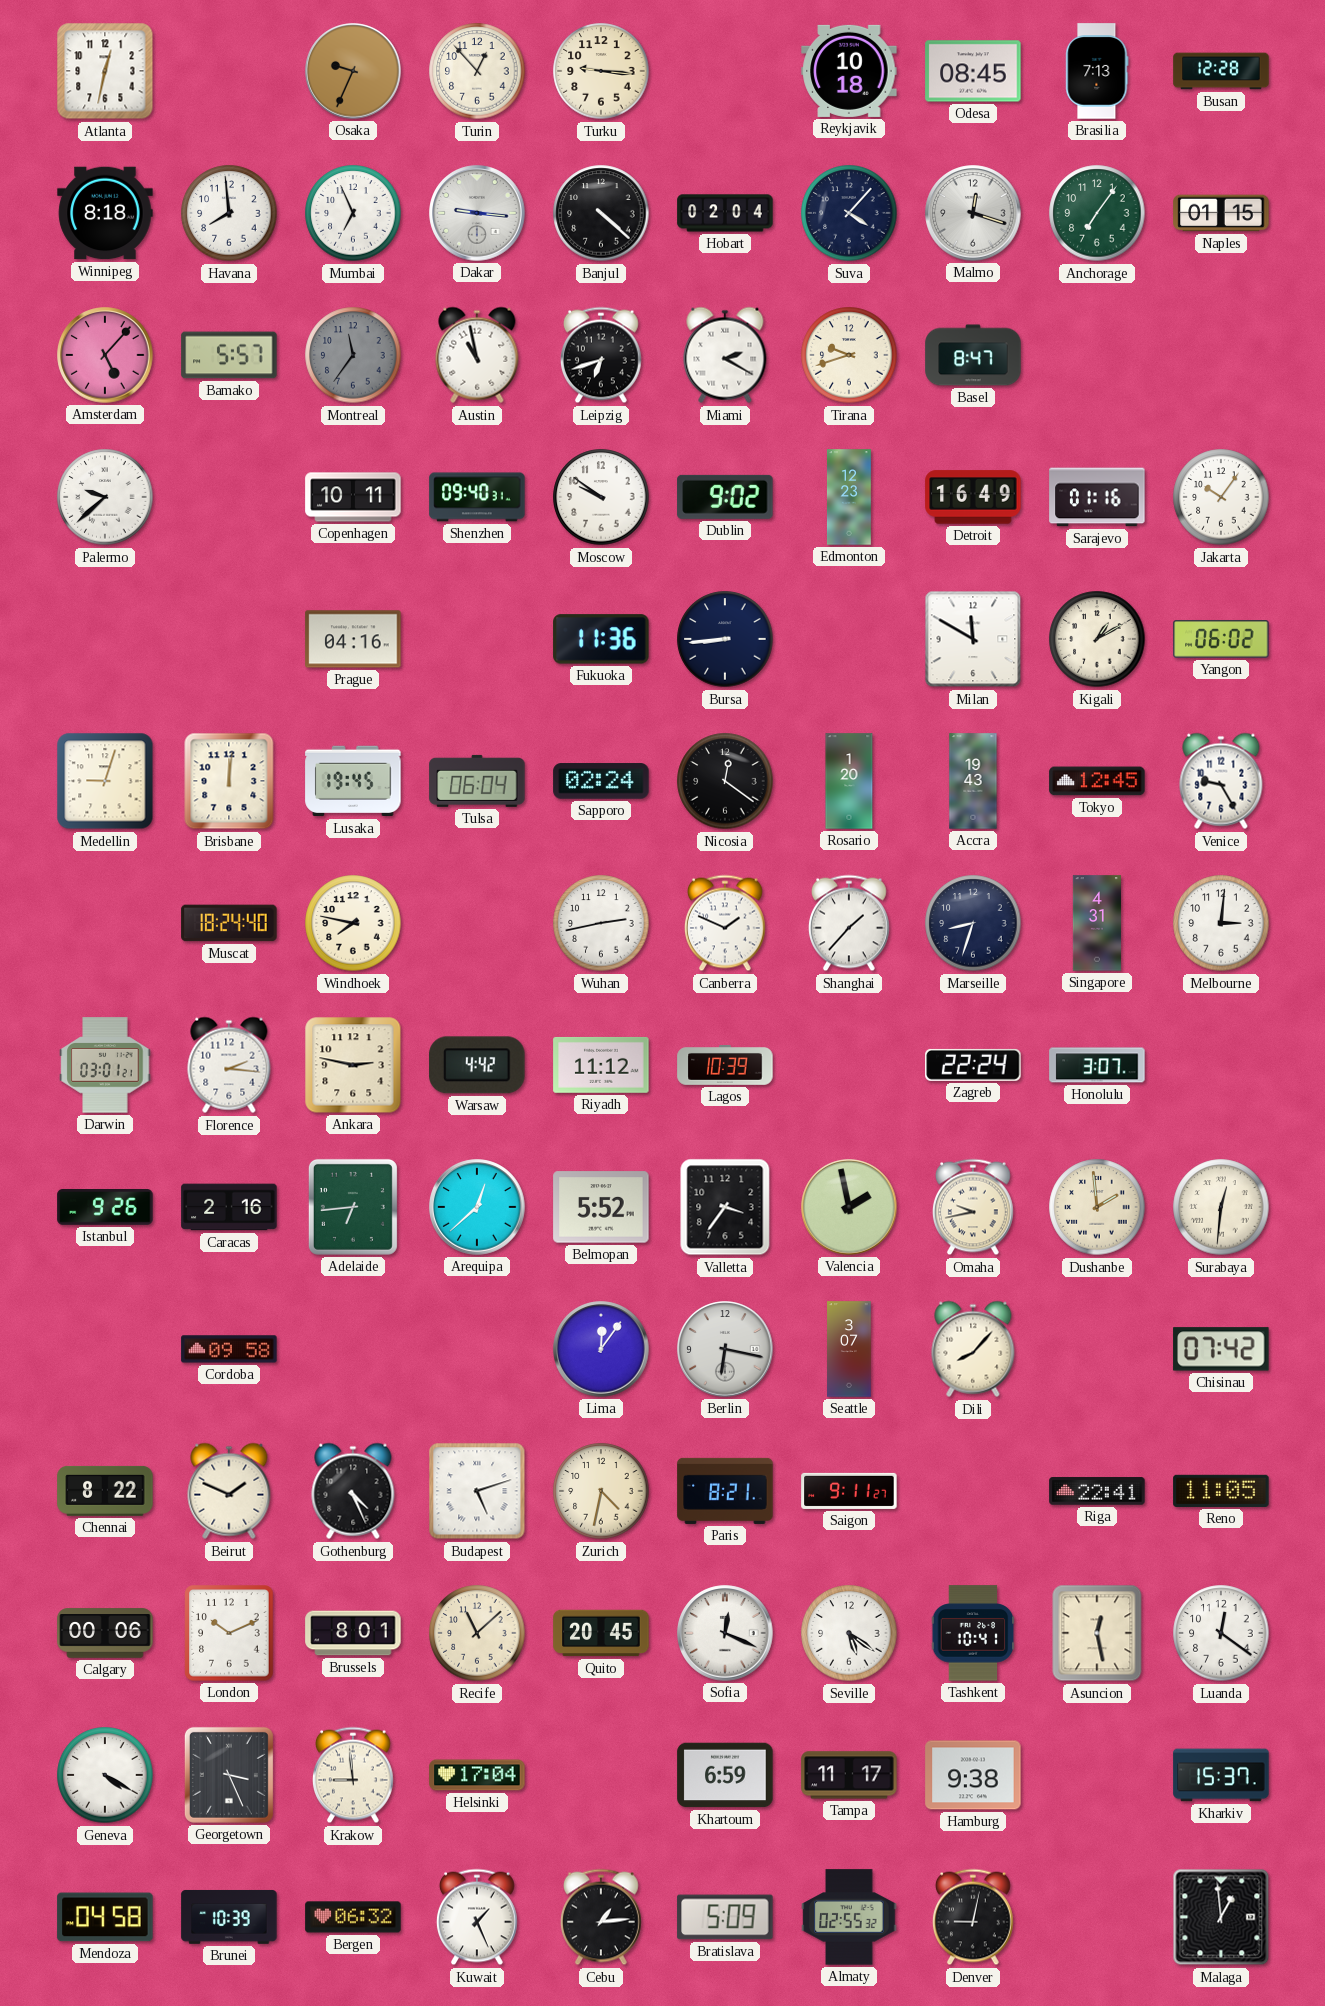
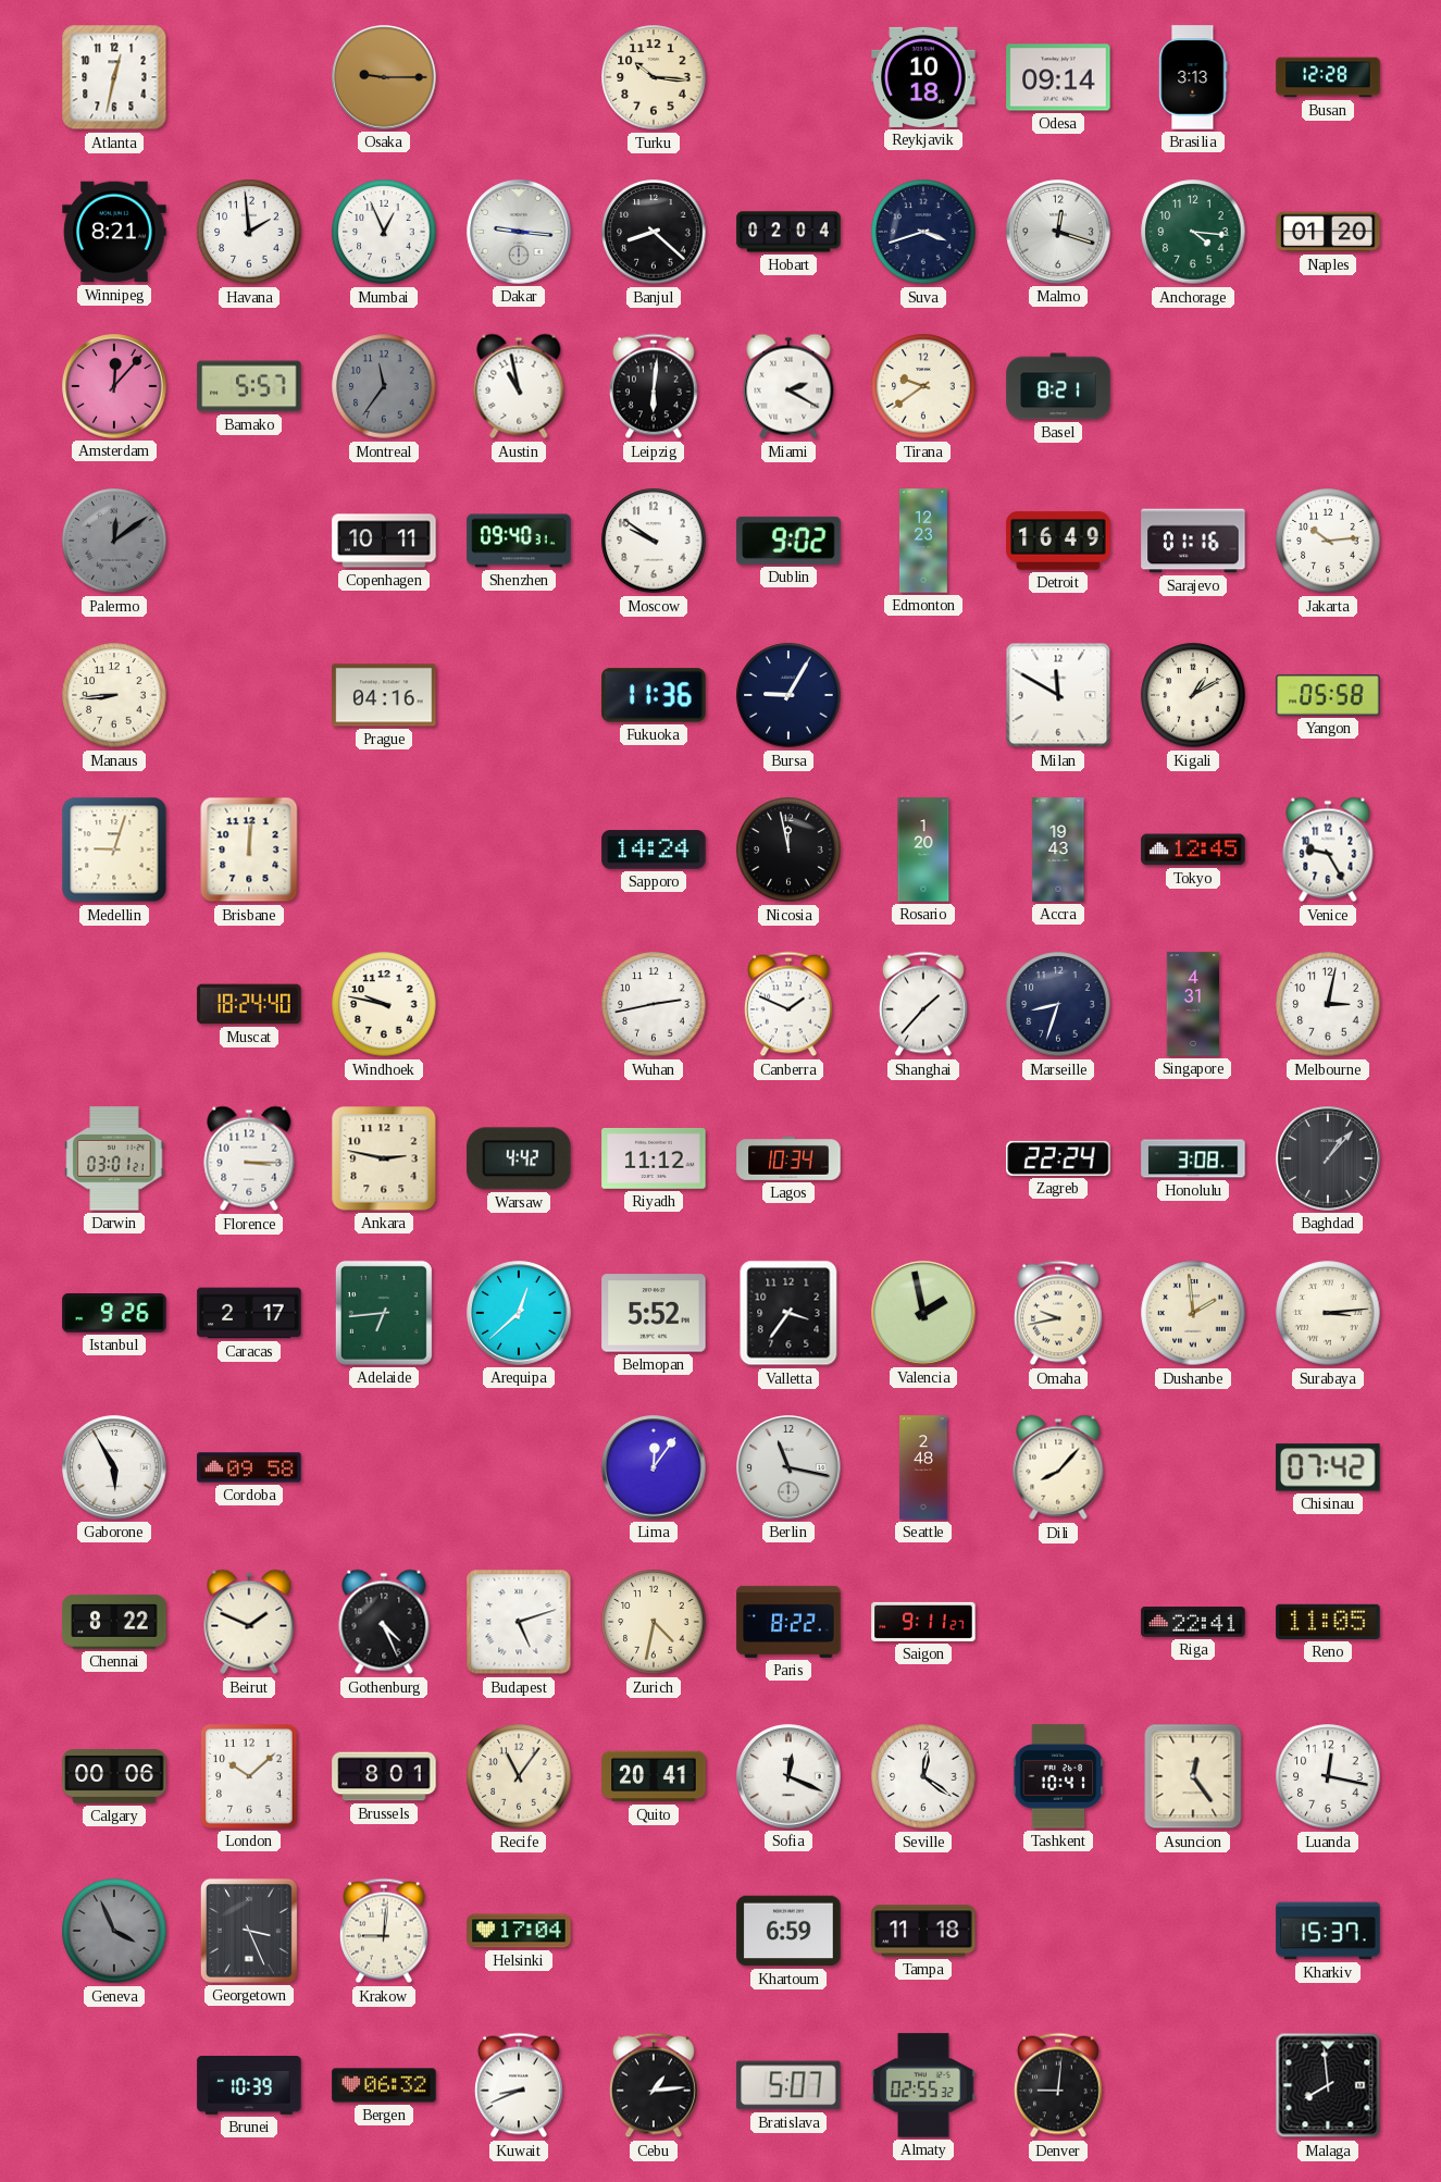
Osaka: 9:34 -> 9:15 (384, 77)
Turin: 12:53 -> none (477, 71)
Turku: 9:16 -> 10:16 (654, 77)
Odesa: 08:45 -> 09:14 (1058, 77)
Brasilia: 7:13 -> 3:13 (1193, 77)
Winnipeg: 8:18 -> 8:21 (114, 232)
Havana: 7:59 -> 1:59 (249, 232)
Mumbai: 6:56 -> 12:56 (384, 232)
Banjul: 4:22 -> 8:22 (654, 232)
Suva: 4:07 -> 3:42 (923, 232)
Anchorage: 7:06 -> 4:16 (1193, 232)
Naples: 01:15 -> 01:20 (1328, 232)
Amsterdam: 5:07 -> 12:07 (114, 386)
Leipzig: 6:42 -> 6:01 (654, 386)
Tirana: 9:42 -> 9:39 (923, 386)
Basel: 8:47 -> 8:21 (1058, 386)
Palermo: 9:38 -> 12:09 (114, 541)
Palermo dial: white -> grey (114, 541)
Jakarta: 10:06 -> 10:14 (1328, 541)
Manaus: none -> 8:44 (114, 695)
Bursa: 8:44 -> 9:05 (788, 695)
Yangon: 06:02 -> 05:58 (1328, 696)
Lusaka: 19:45 -> none (353, 781)
Tulsa: 06:04 -> none (477, 781)
Sapporo: 02:24 -> 14:24 (654, 850)
Nicosia: 12:21 -> 11:58 (788, 850)
Windhoek: 7:47 -> 9:47 (384, 1004)
Melbourne: 3:01 -> 3:02 (1328, 1004)
Florence: 2:16 -> 3:15 (249, 1158)
Lagos: 10:39 -> 10:34 (788, 1160)
Honolulu: 3:07 -> 3:08 (1193, 1158)
Baghdad: none -> 1:07 (1328, 1158)
Caracas: 2:16 -> 2:17 (249, 1313)
Surabaya: 12:31 -> 3:14 (1328, 1313)
Gaborone: none -> 5:55 (114, 1467)
Berlin: 6:17 -> 11:17 (788, 1467)
Seattle: 3:07 -> 2:48 (923, 1467)
Paris: 8:21 -> 8:22 (788, 1622)
London: 10:11 -> 10:08 (249, 1776)
Recife: 11:08 -> 11:06 (519, 1776)
Quito: 20:45 -> 20:41 (654, 1776)
Seville: 5:21 -> 12:21 (923, 1776)
Asuncion: 12:28 -> 12:24 (1193, 1776)
Luanda: 12:21 -> 12:17 (1328, 1776)
Geneva: 4:20 -> 3:56 (114, 1931)
Geneva dial: white -> grey (114, 1931)
Krakow: 8:59 -> 9:01 (384, 1931)
Tampa: 11:17 -> 11:18 (923, 1931)
Hamburg: 9:38 -> none (973, 1775)
Mendoza: 04:58 -> none (105, 1917)
Kuwait: 1:26 -> 8:41 (519, 2085)
Bratislava: 5:09 -> 5:07 (788, 2085)
Denver: 9:02 -> 9:01 (1058, 2085)
Malaga: 12:59 -> 7:59 (1328, 2085)
